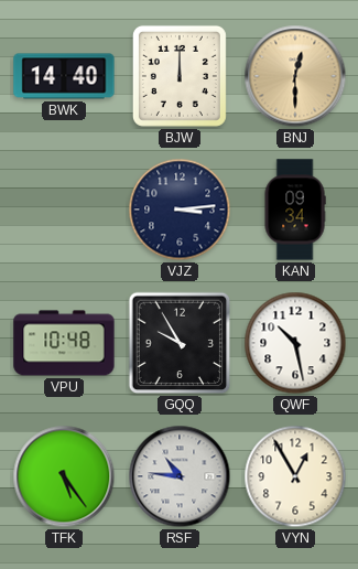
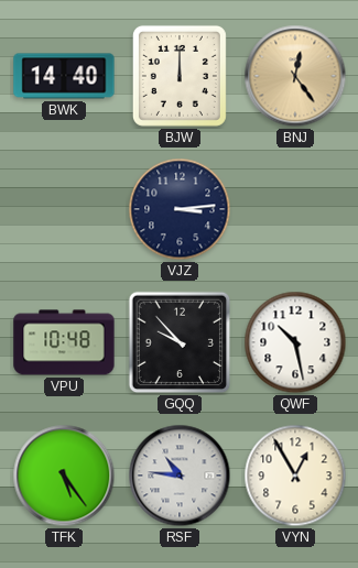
BNJ: 12:30 -> 12:24 (295, 76)
KAN: 09:34 -> none (295, 210)
GQQ: 9:55 -> 9:53 (180, 342)
